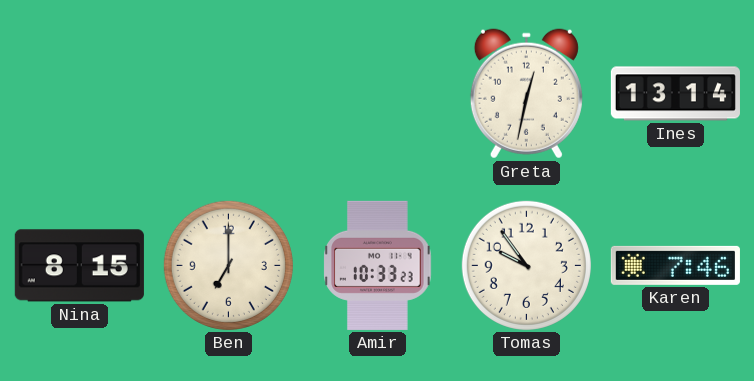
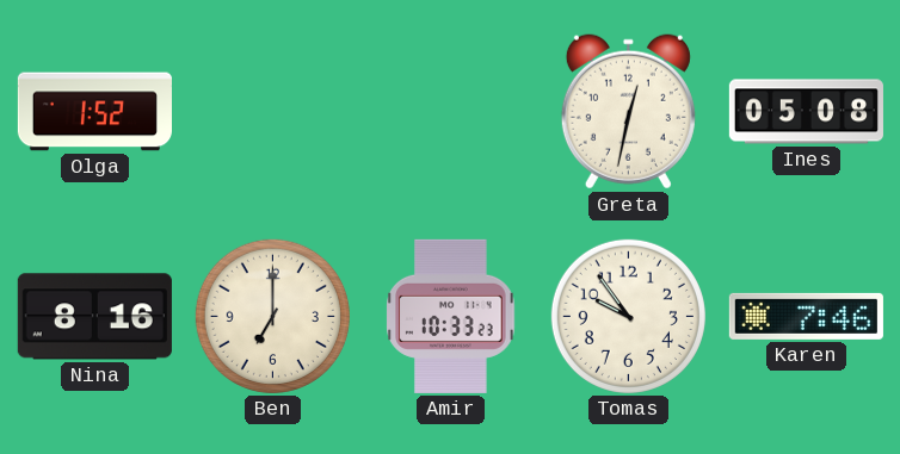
Olga: none -> 1:52 (94, 112)
Ines: 13:14 -> 05:08 (806, 112)
Nina: 8:15 -> 8:16 (94, 317)
